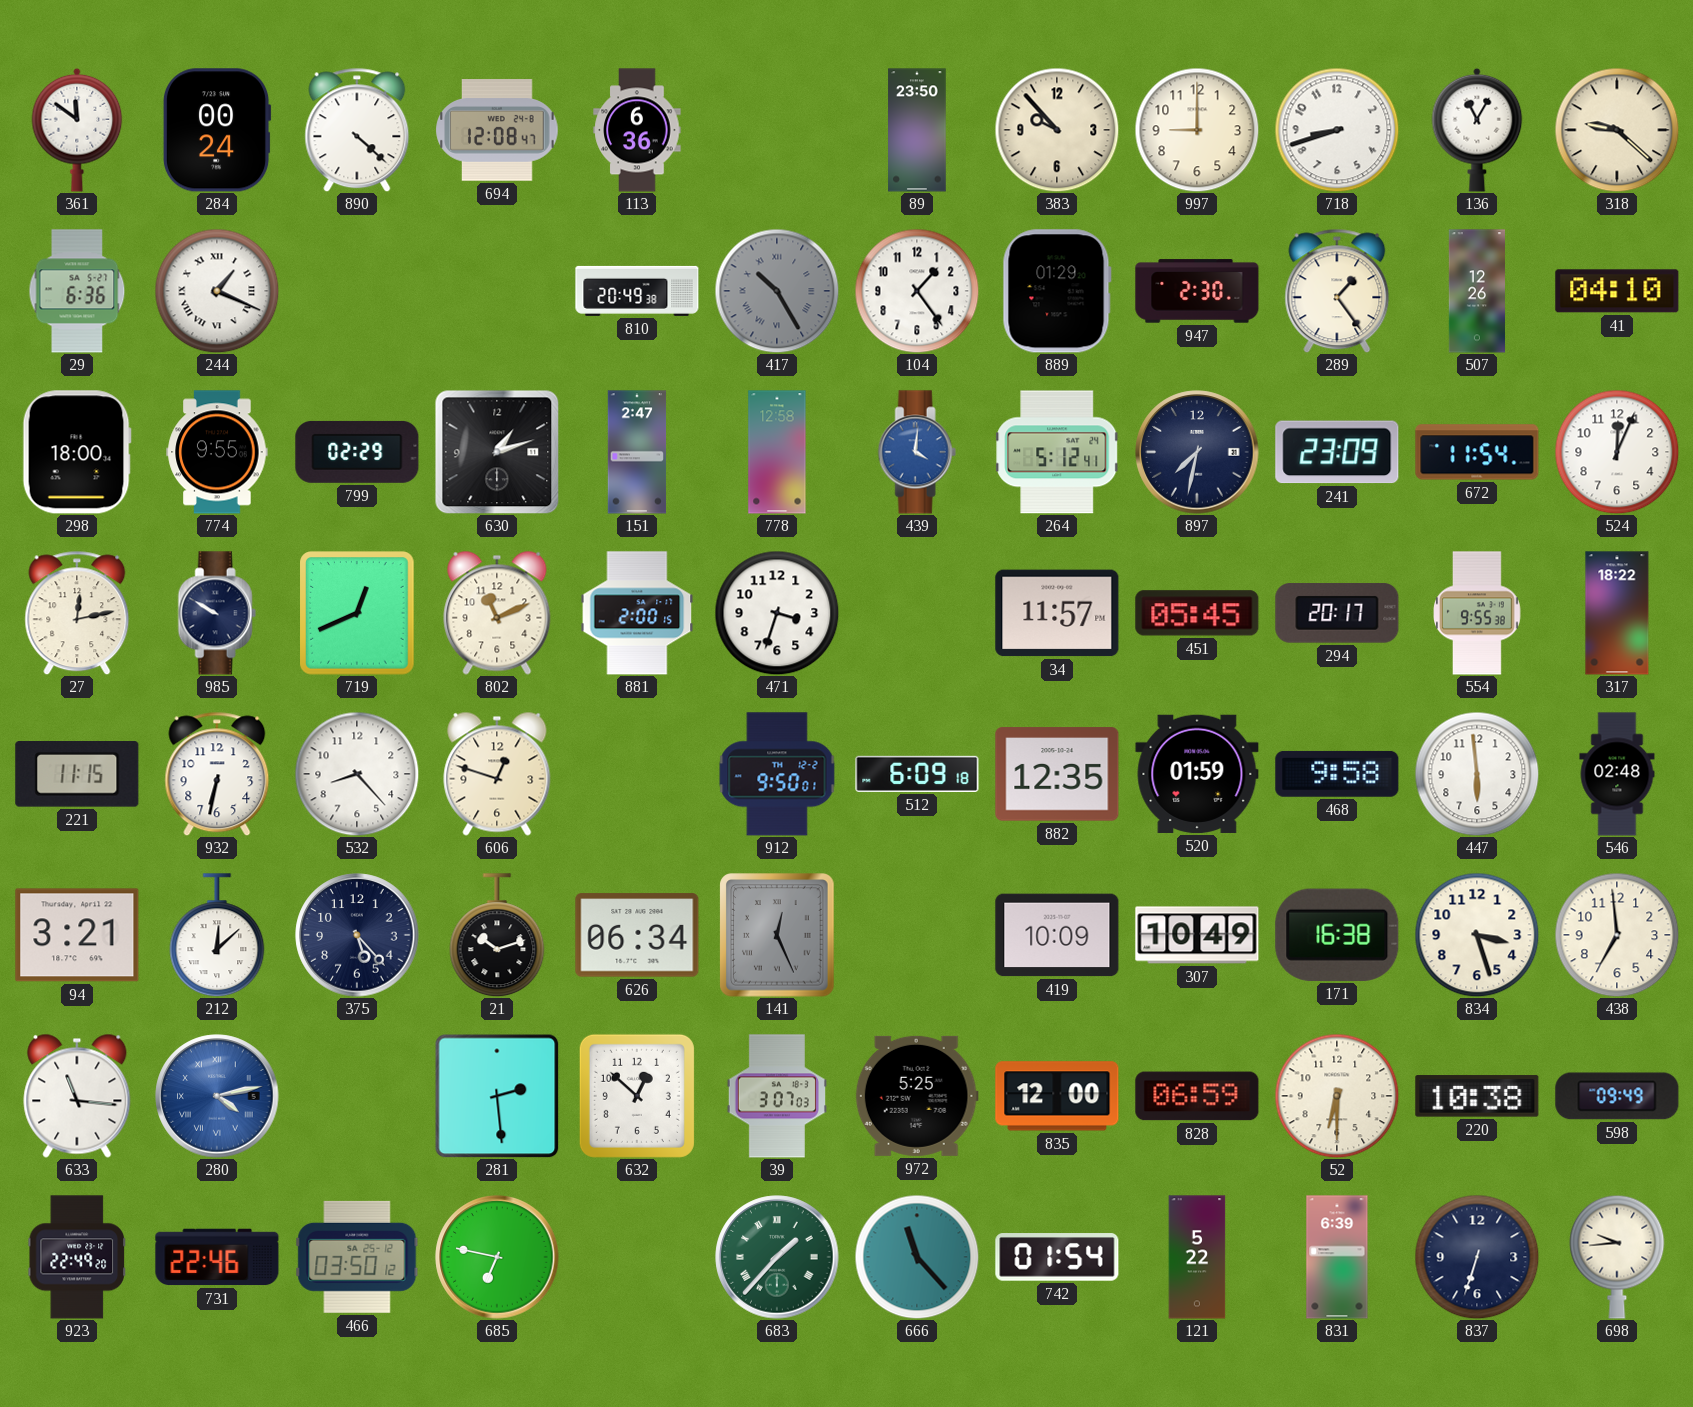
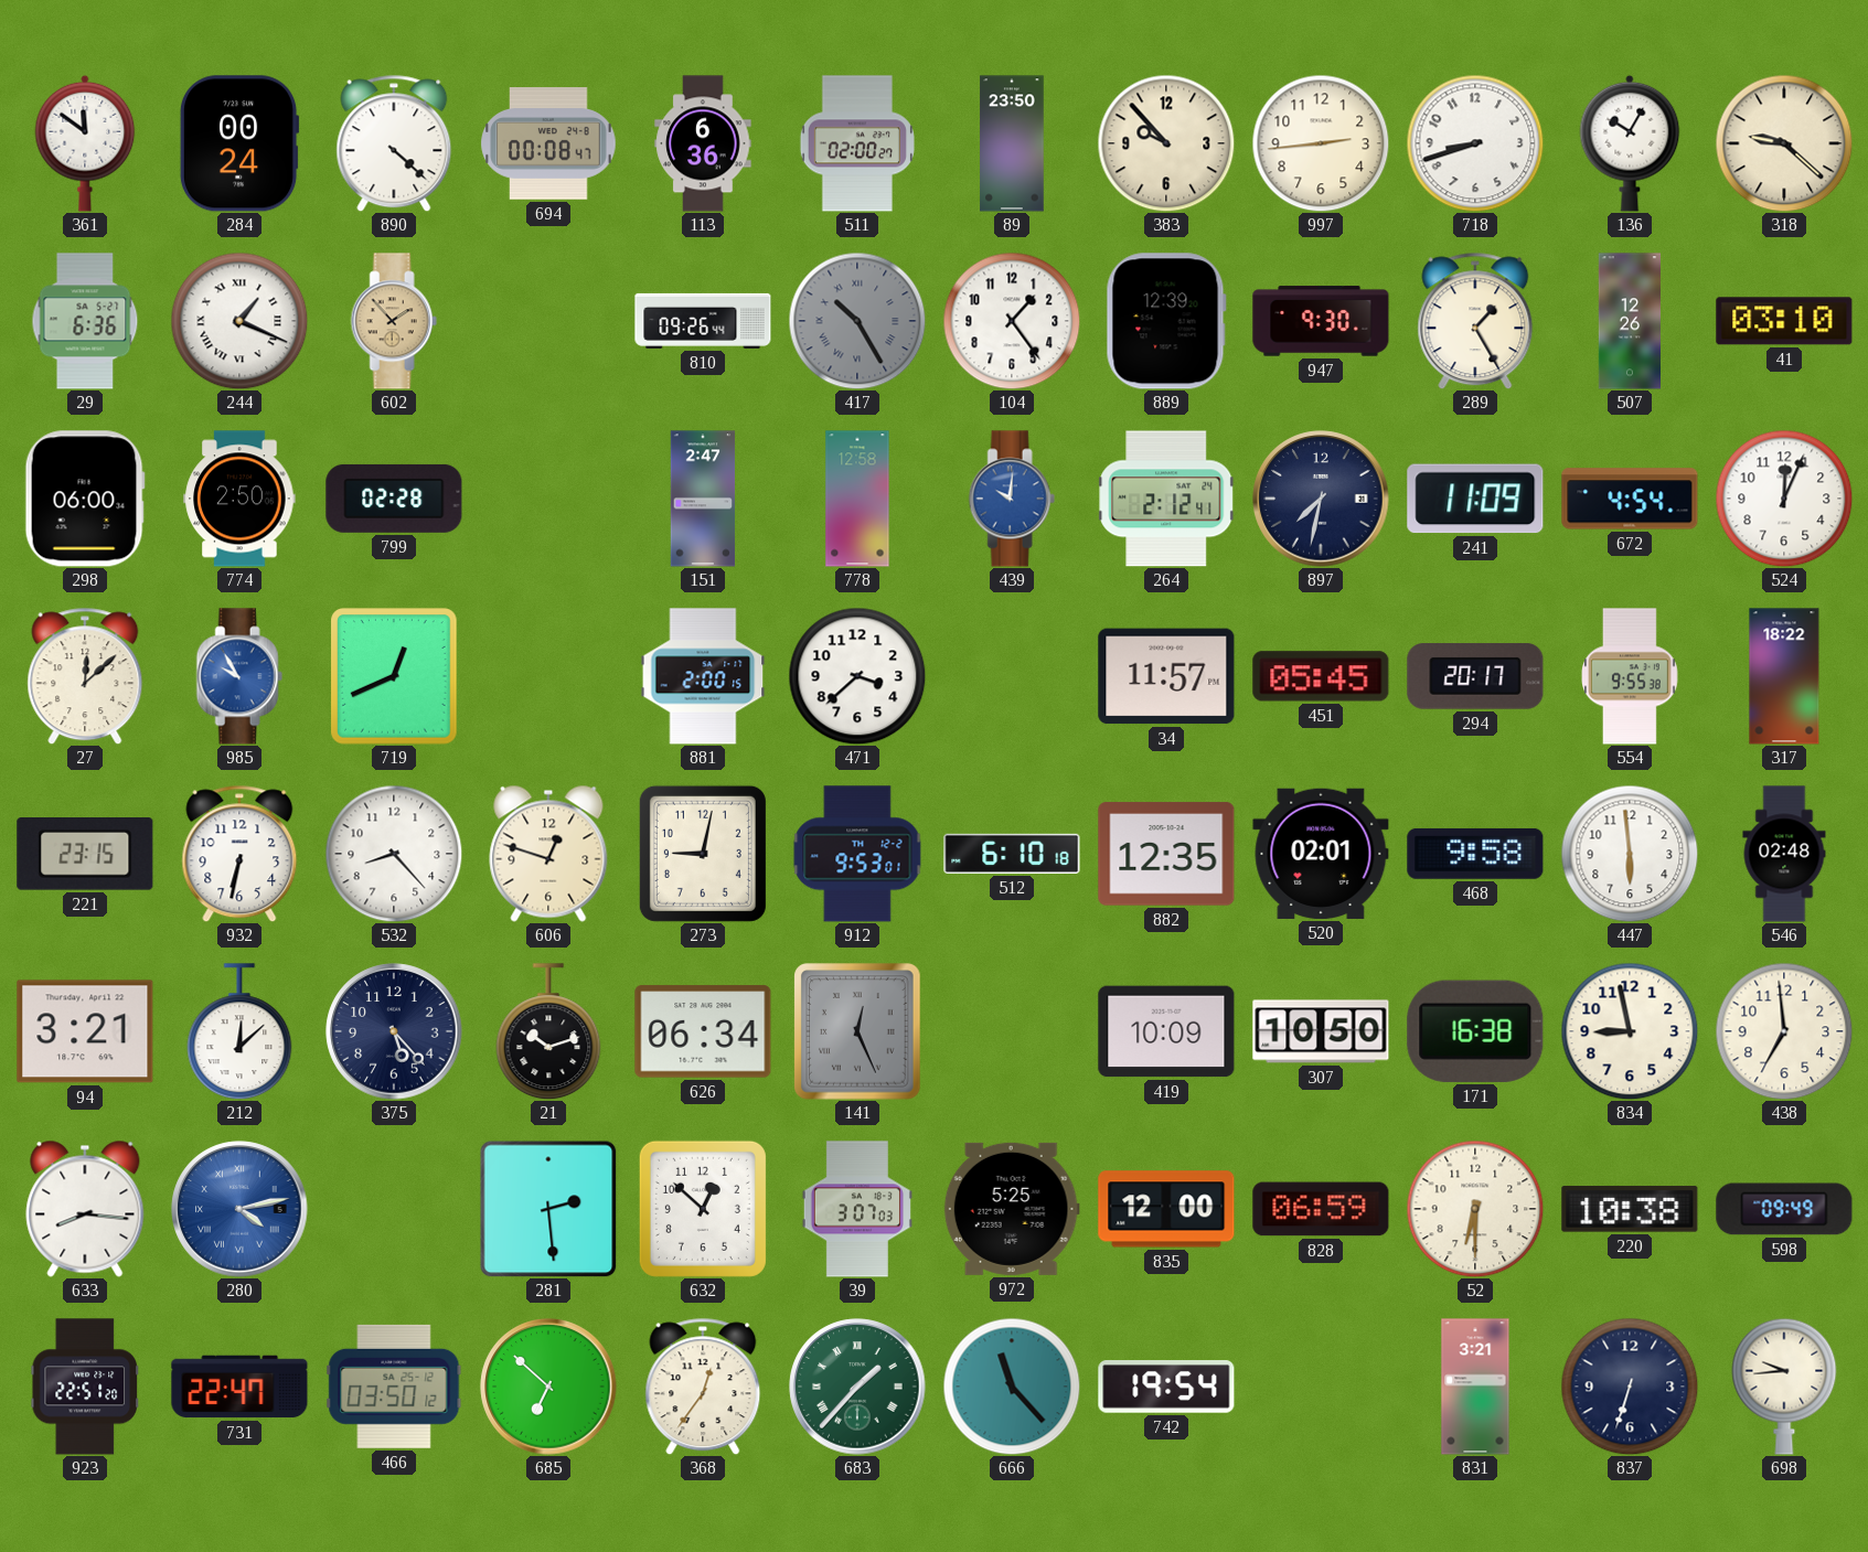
694: 12:08 -> 00:08 (548, 143)
511: none -> 02:00 (857, 143)
997: 9:00 -> 2:44 (1321, 143)
136: 11:05 -> 10:05 (1630, 143)
602: none -> 1:53 (394, 321)
810: 20:49 -> 09:26 (703, 321)
889: 01:29 -> 12:39 (1166, 321)
947: 2:30 -> 9:30 (1321, 321)
289: 1:24 -> 1:25 (1475, 321)
41: 04:10 -> 03:10 (1784, 321)
298: 18:00 -> 06:00 (85, 499)
774: 9:55 -> 2:50 (239, 499)
799: 02:29 -> 02:28 (394, 499)
630: 1:12 -> none (497, 452)
439: 4:01 -> 10:01 (1012, 499)
264: 5:12 -> 2:12 (1166, 499)
241: 23:09 -> 11:09 (1475, 499)
672: 11:54 -> 4:54 (1630, 499)
27: 12:13 -> 12:08 (85, 676)
985: 9:50 -> 9:55 (239, 676)
985 dial: navy -> blue (239, 676)
802: 11:11 -> none (497, 613)
471: 3:33 -> 3:38 (857, 676)
221: 11:15 -> 23:15 (85, 855)
273: none -> 9:02 (703, 854)
912: 9:50 -> 9:53 (857, 854)
512: 6:09 -> 6:10 (1012, 854)
520: 01:59 -> 02:01 (1321, 854)
307: 10:49 -> 10:50 (1321, 1031)
834: 3:27 -> 8:58 (1630, 1031)
633: 11:16 -> 8:16 (85, 1209)
923: 22:49 -> 22:51 (84, 1387)
731: 22:46 -> 22:47 (239, 1387)
685: 6:47 -> 6:52 (548, 1387)
368: none -> 12:36 (703, 1387)
742: 01:54 -> 19:54 (1166, 1387)
121: 5:22 -> none (1197, 1257)
831: 6:39 -> 3:21 (1475, 1387)
